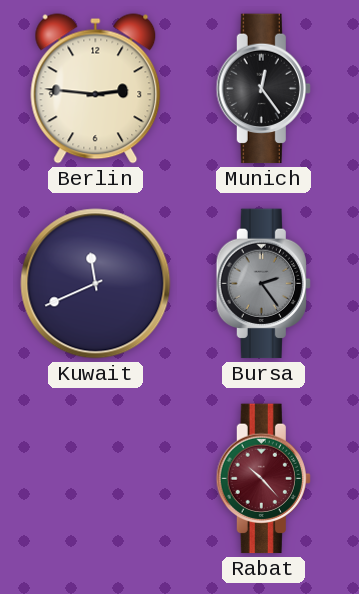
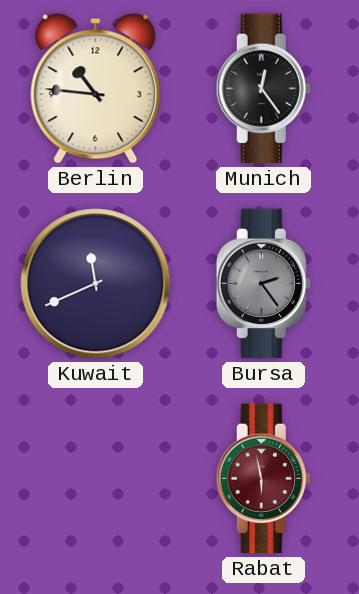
Berlin: 2:46 -> 10:46 (96, 89)
Rabat: 10:23 -> 5:58 (263, 479)
